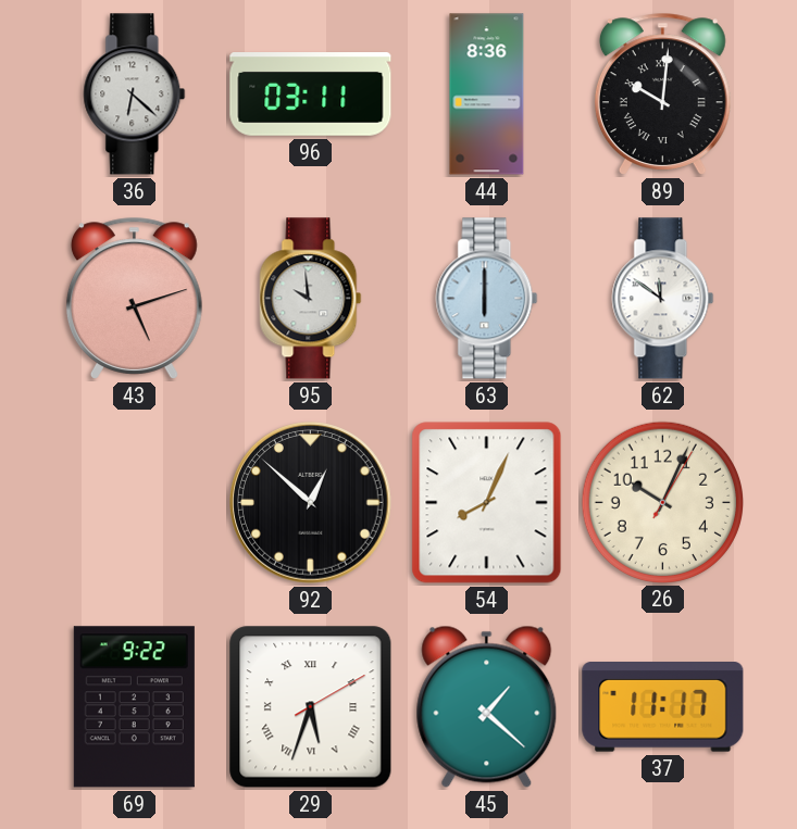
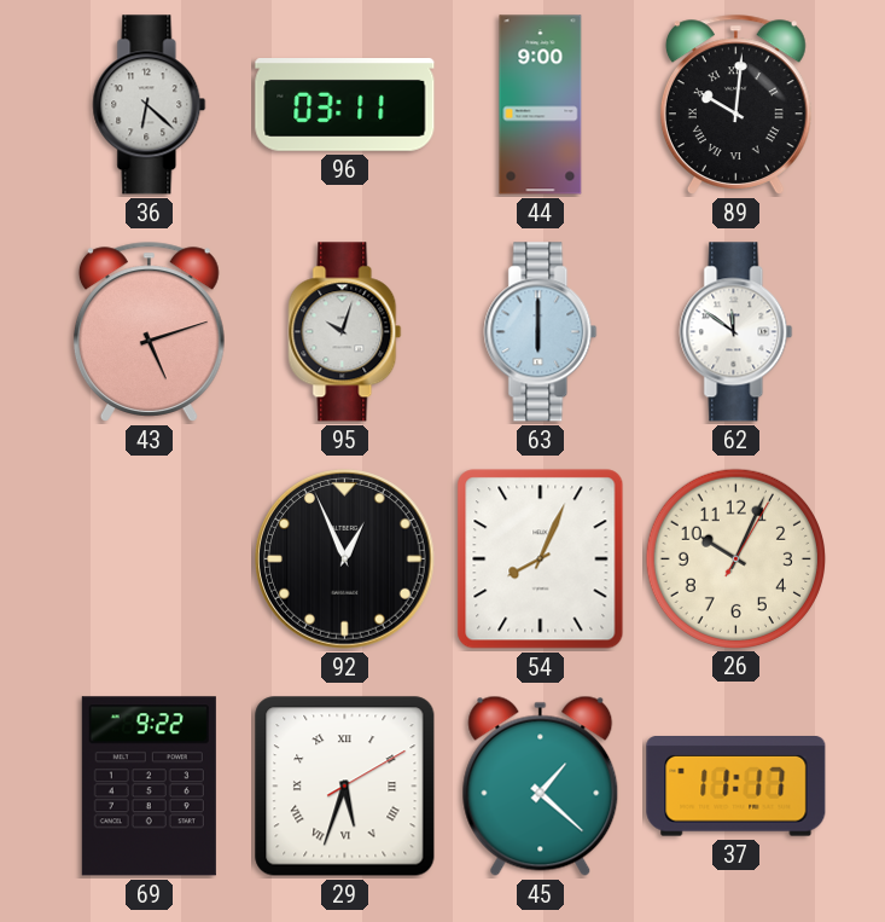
44: 8:36 -> 9:00 (541, 105)
95: 9:59 -> 10:03 (345, 332)
92: 12:52 -> 12:56 (345, 559)
